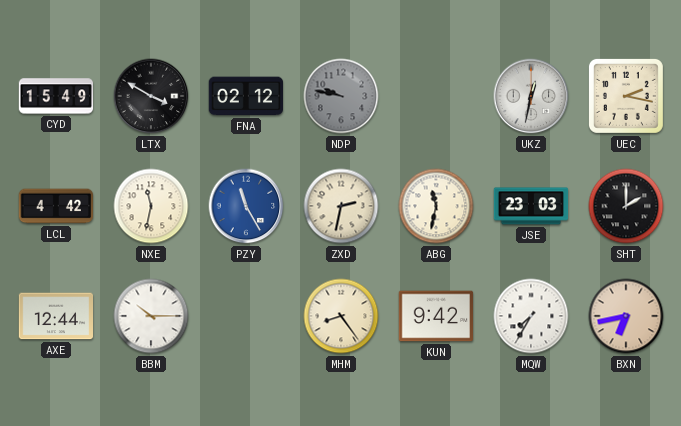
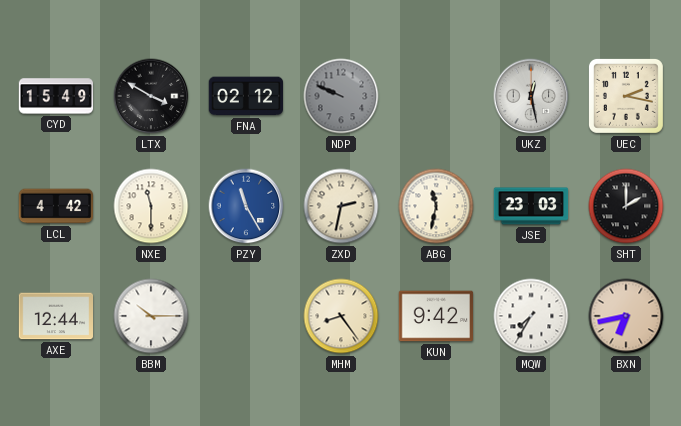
NDP: 9:47 -> 9:49 (341, 96)
UKZ: 12:32 -> 12:28 (531, 96)
NXE: 11:32 -> 11:30 (151, 206)
